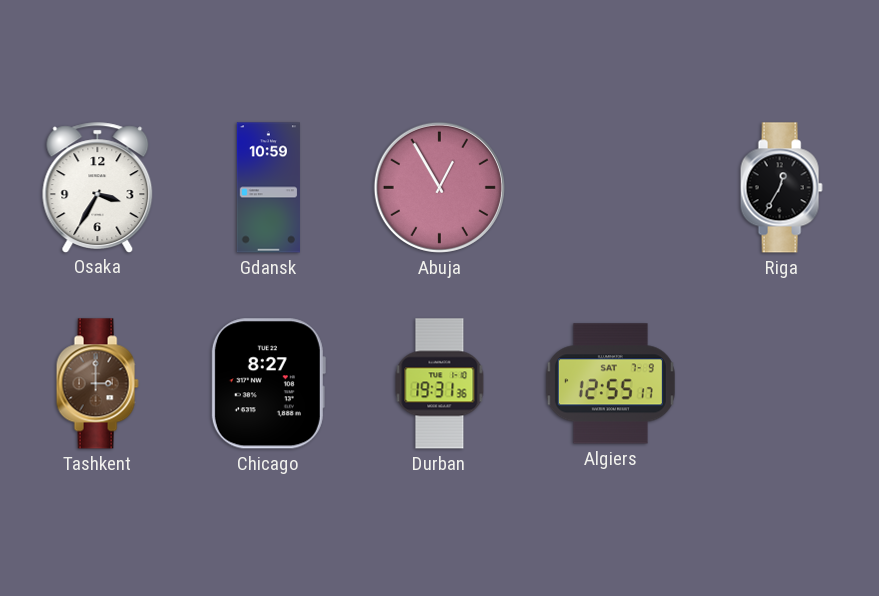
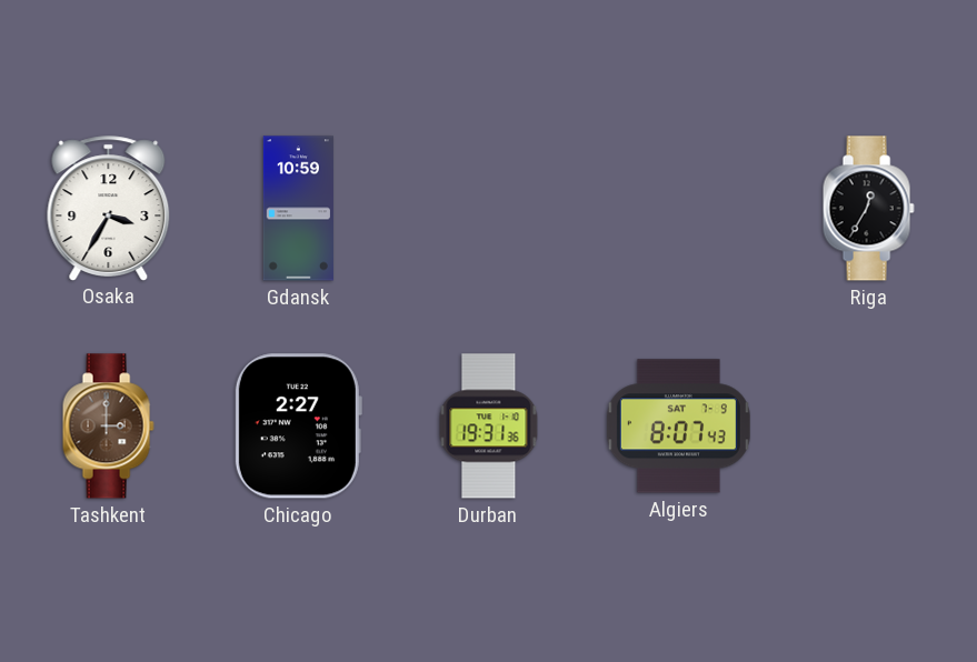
Abuja: 12:55 -> none (439, 187)
Chicago: 8:27 -> 2:27 (298, 427)
Algiers: 12:55 -> 8:07 (678, 427)
